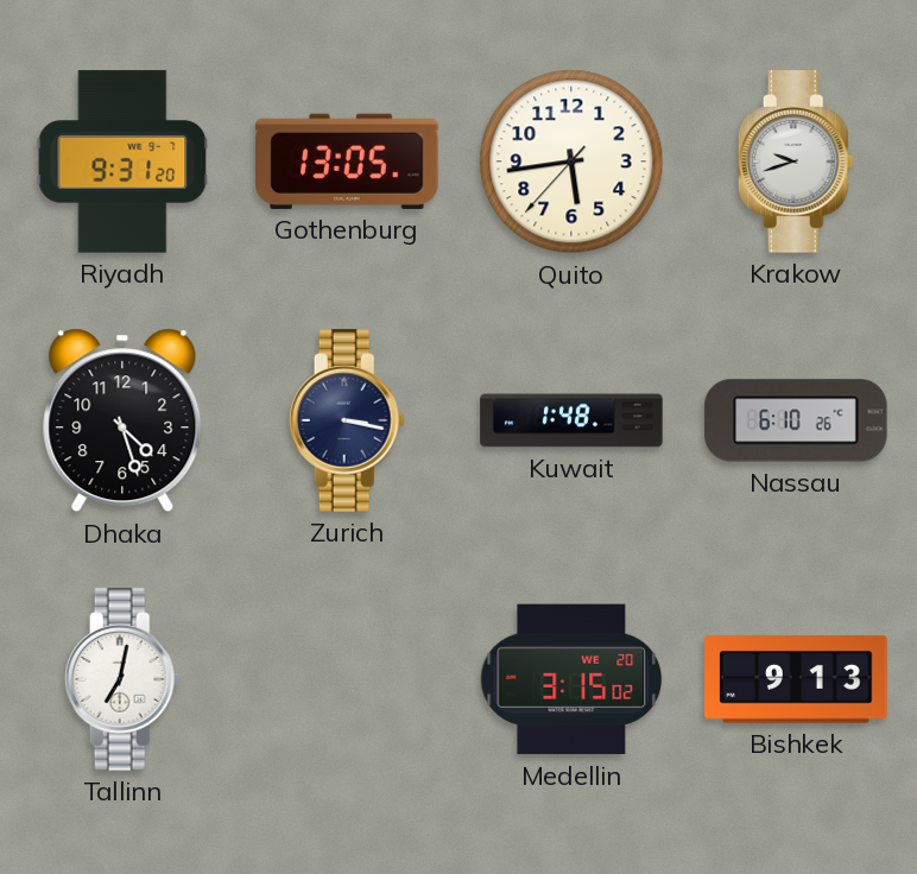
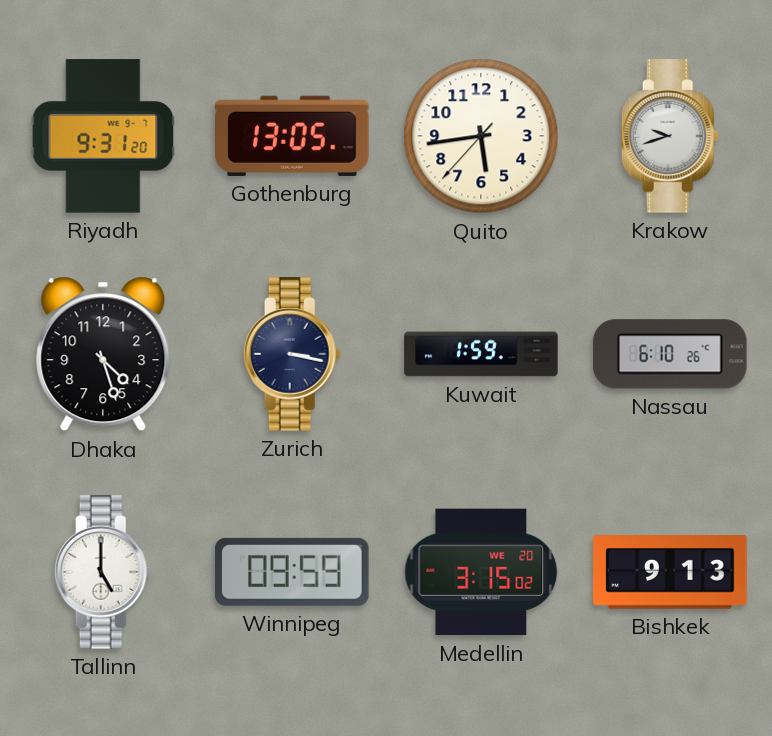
Kuwait: 1:48 -> 1:59 (481, 354)
Tallinn: 7:02 -> 5:00 (103, 572)
Winnipeg: none -> 09:59 (292, 572)
